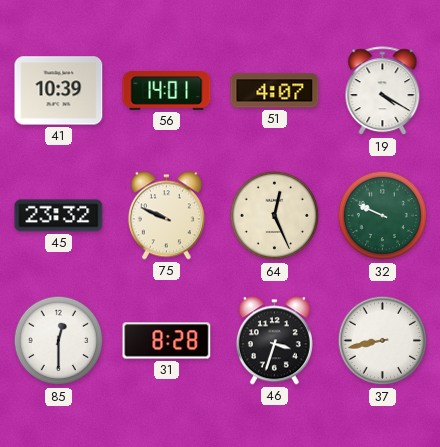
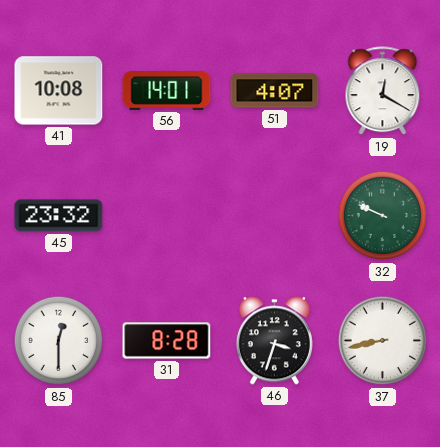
41: 10:39 -> 10:08 (59, 91)
19: 4:20 -> 12:20 (383, 91)
75: 9:49 -> none (166, 216)
64: 12:26 -> none (275, 216)
